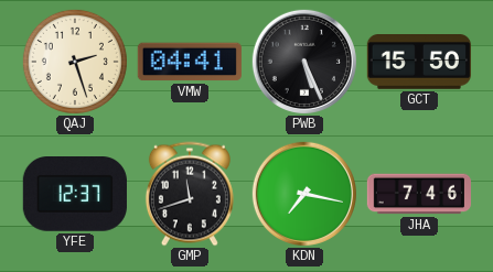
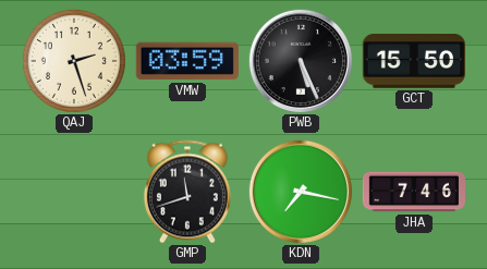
VMW: 04:41 -> 03:59 (187, 61)
YFE: 12:37 -> none (75, 195)
